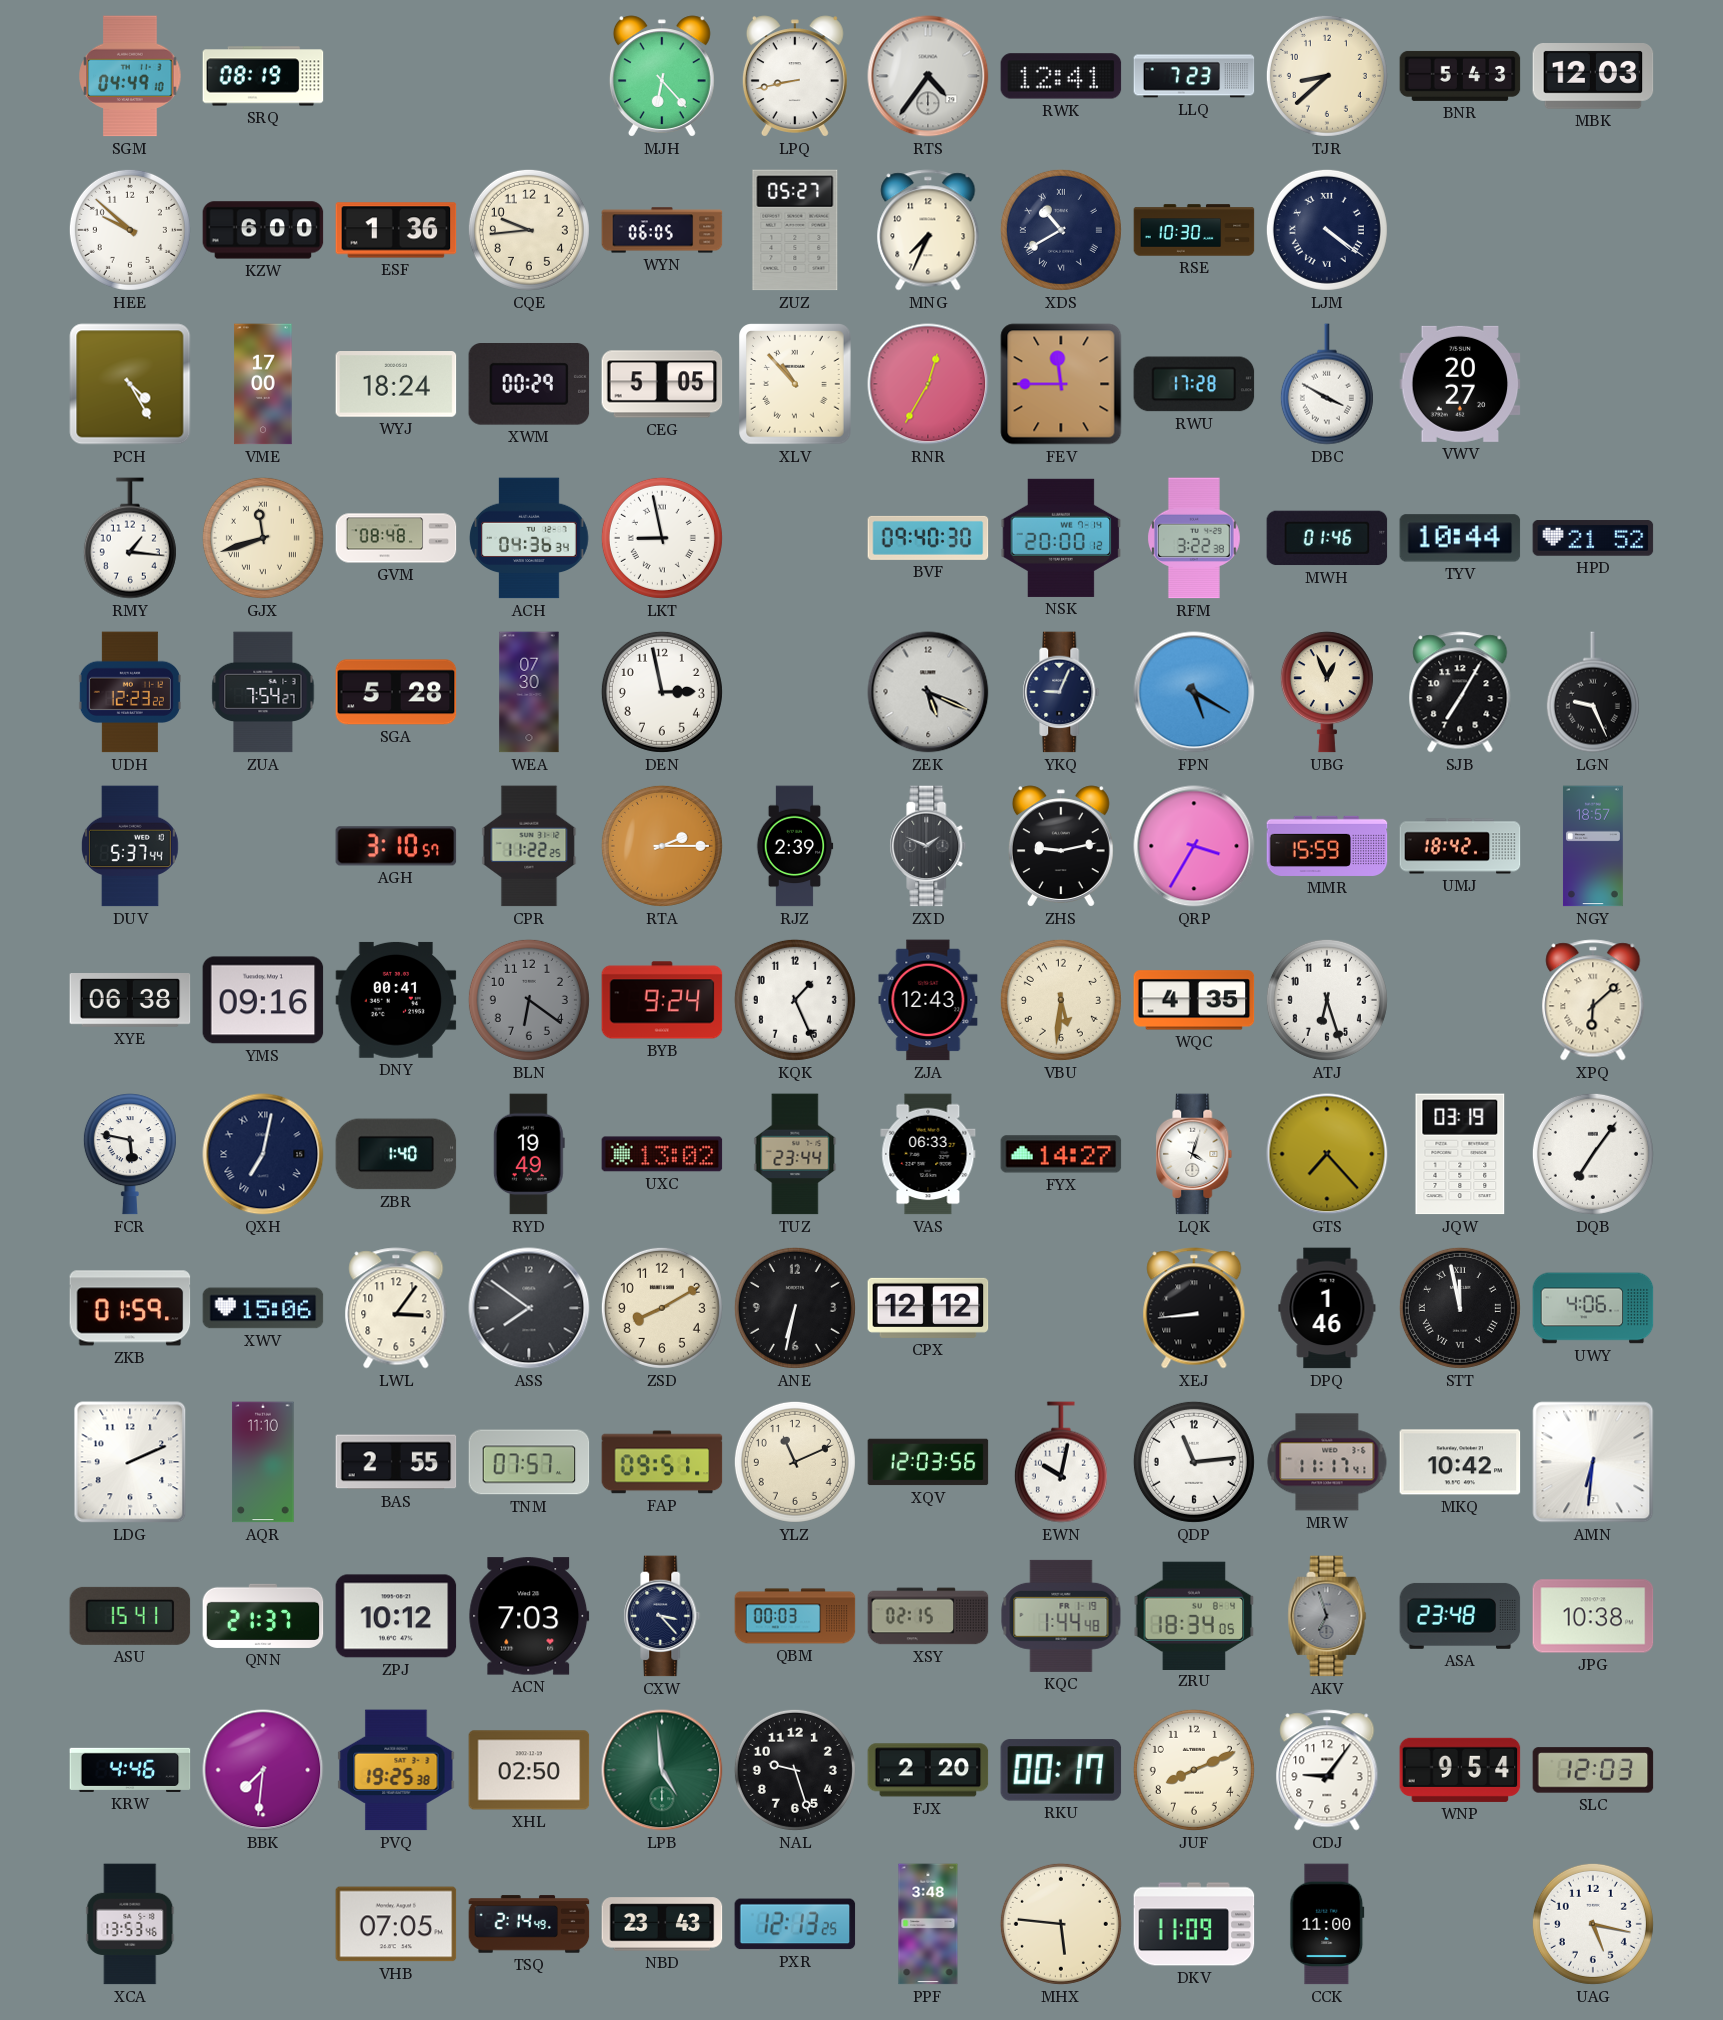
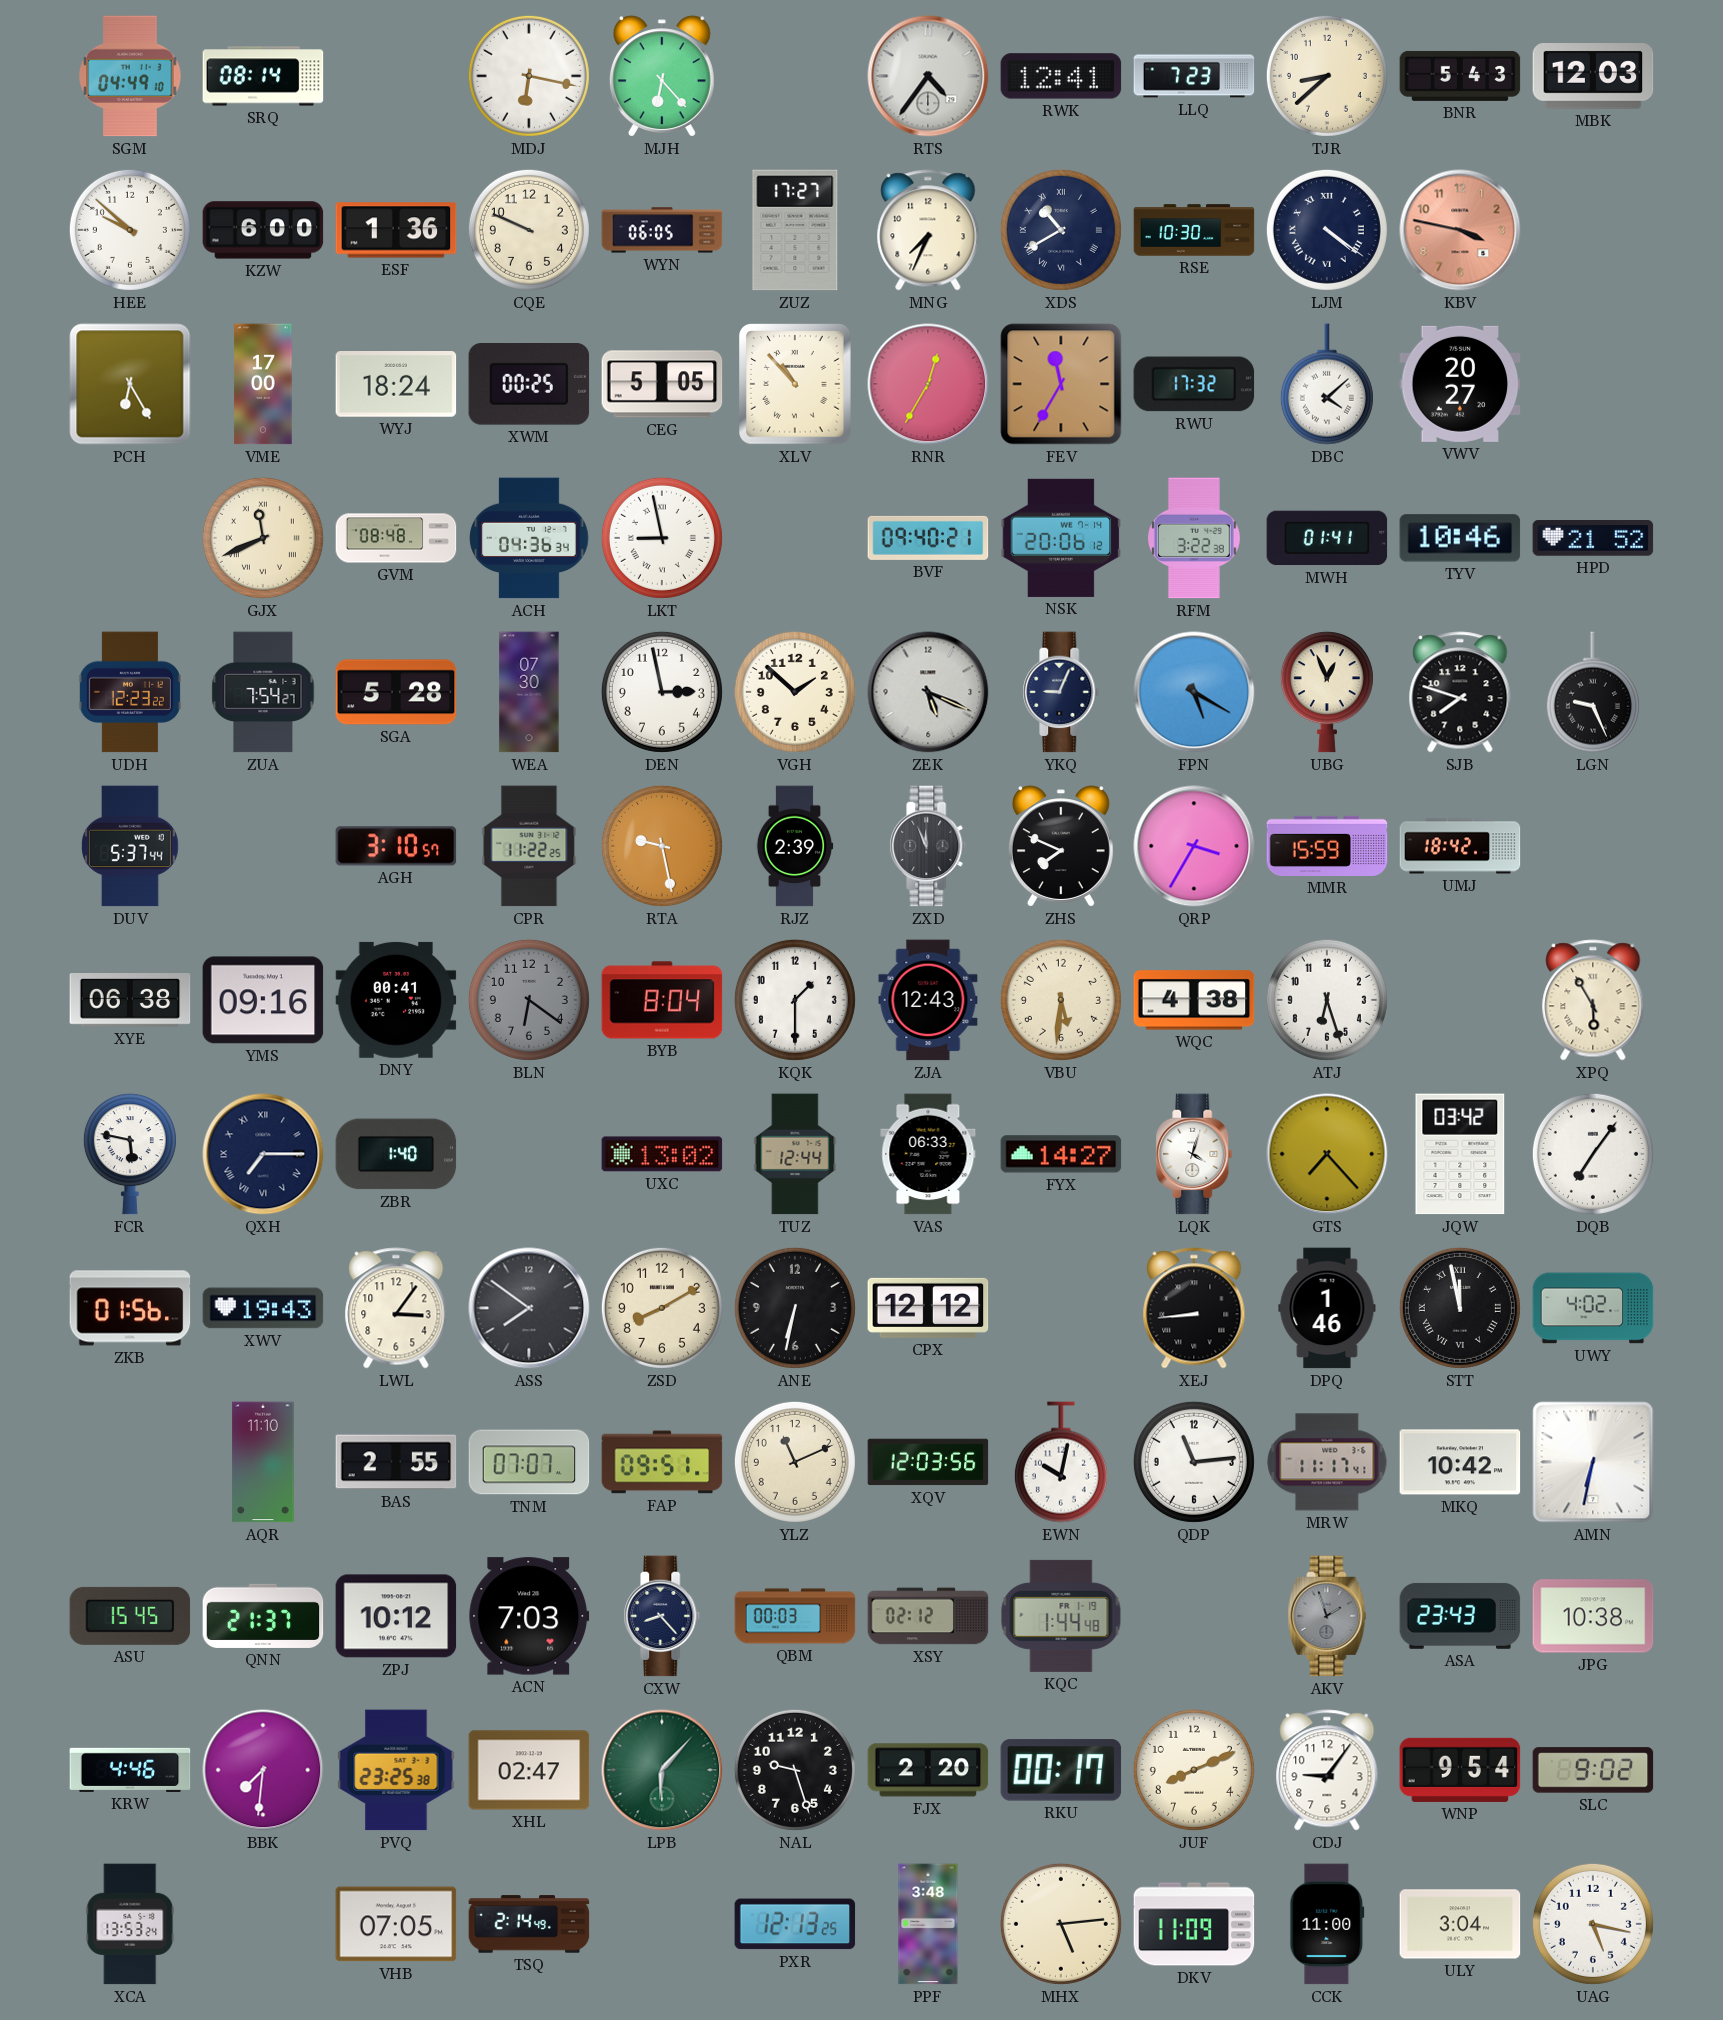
SRQ: 08:19 -> 08:14 (263, 76)
MDJ: none -> 6:17 (529, 76)
LPQ: 8:43 -> none (795, 76)
CQE: 9:44 -> 9:49 (529, 230)
ZUZ: 05:27 -> 17:27 (795, 230)
KBV: none -> 3:47 (1460, 230)
PCH: 4:25 -> 6:25 (130, 384)
XWM: 00:29 -> 00:25 (529, 385)
FEV: 11:45 -> 11:35 (1061, 384)
RWU: 17:28 -> 17:32 (1194, 384)
DBC: 3:50 -> 4:08 (1327, 384)
RMY: 1:16 -> none (130, 538)
GJX: 11:42 -> 11:41 (263, 538)
BVF: 09:40:30 -> 09:40:21 (928, 538)
NSK: 20:00 -> 20:06 (1061, 538)
MWH: 01:46 -> 01:41 (1327, 538)
TYV: 10:44 -> 10:46 (1460, 538)
VGH: none -> 1:52 (795, 692)
SJB: 7:05 -> 7:48 (1460, 692)
RTA: 2:15 -> 9:28 (662, 846)
ZXD: 1:49 -> 11:56 (928, 846)
ZHS: 9:13 -> 7:49 (1061, 846)
NGY: 18:57 -> none (1593, 846)
BYB: 9:24 -> 8:04 (662, 1000)
KQK: 1:26 -> 1:30 (795, 1000)
WQC: 4:35 -> 4:38 (1194, 1000)
XPQ: 6:08 -> 5:55 (1593, 1000)
QXH: 7:02 -> 7:15 (263, 1154)
RYD: 19:49 -> none (529, 1154)
TUZ: 23:44 -> 12:44 (795, 1154)
JQW: 03:19 -> 03:42 (1460, 1154)
ZKB: 01:59 -> 01:56 (130, 1308)
XWV: 15:06 -> 19:43 (263, 1308)
UWY: 4:06 -> 4:02 (1593, 1308)
LDG: 2:11 -> none (130, 1462)
TNM: 07:57 -> 07:07 (529, 1462)
AMN: 6:31 -> 6:32 (1593, 1462)
ASU: 15:41 -> 15:45 (130, 1616)
CXW: 3:23 -> 8:23 (662, 1616)
XSY: 02:15 -> 02:12 (928, 1616)
ZRU: 18:34 -> none (1194, 1615)
AKV: 6:57 -> 1:57 (1327, 1616)
ASA: 23:48 -> 23:43 (1460, 1616)
PVQ: 19:25 -> 23:25 (396, 1770)
XHL: 02:50 -> 02:47 (529, 1770)
LPB: 4:59 -> 6:07 (662, 1770)
SLC: 12:03 -> 9:02 (1593, 1770)
XCA: 13:53:46 -> 13:53:24 (130, 1924)
NBD: 23:43 -> none (662, 1924)
MHX: 5:46 -> 5:14 (1061, 1924)
ULY: none -> 3:04 (1460, 1924)
